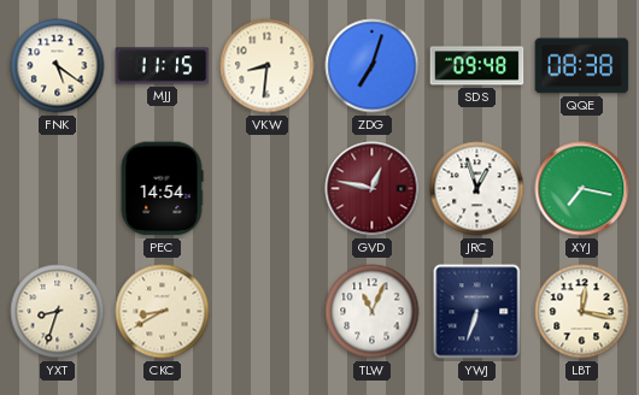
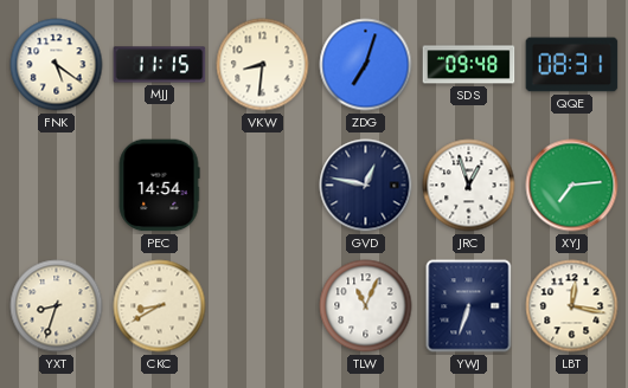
QQE: 08:38 -> 08:31 (572, 65)
GVD dial: burgundy -> navy (366, 186)
XYJ: 7:17 -> 7:14 (572, 186)
